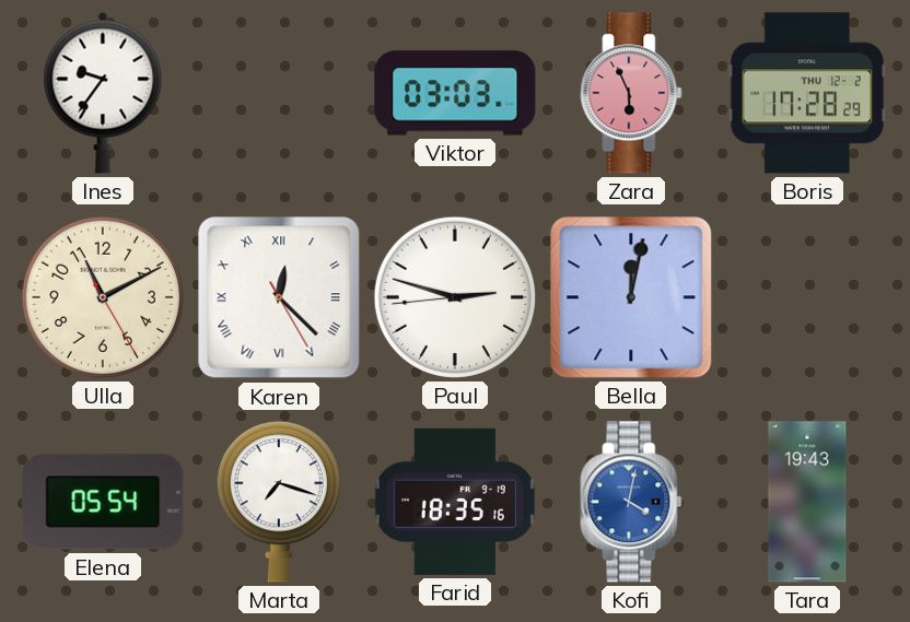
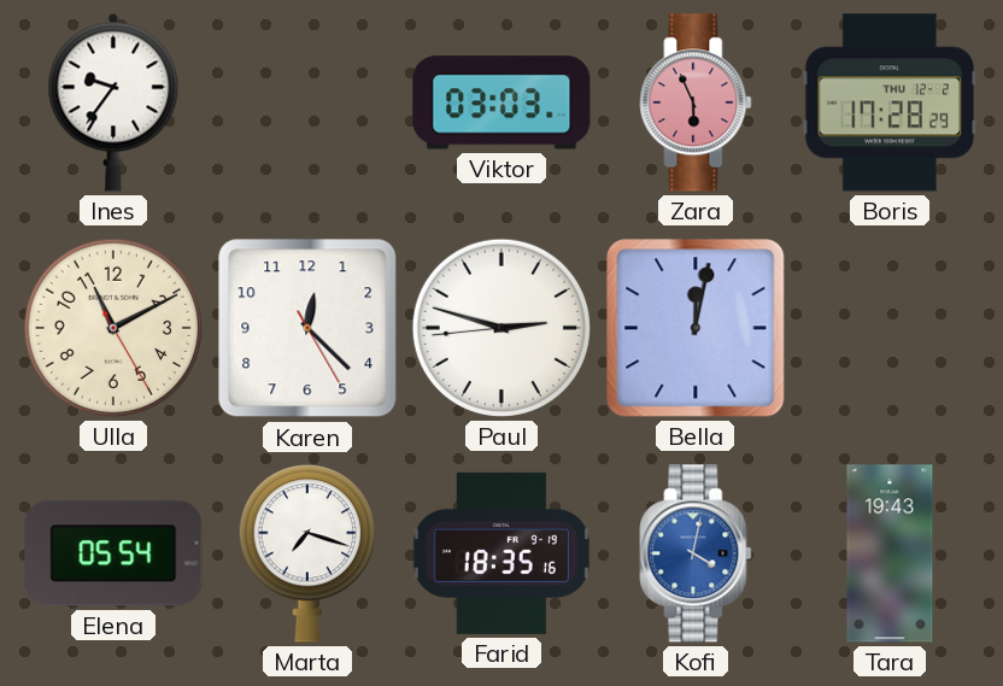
Karen numerals: Roman -> Arabic (307, 328)
